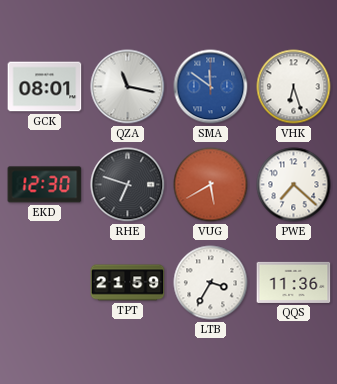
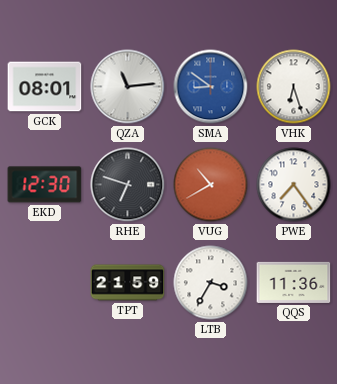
QZA: 11:17 -> 11:14 (128, 87)
SMA: 11:51 -> 8:51 (211, 87)
VUG: 5:40 -> 10:40 (211, 185)
PWE: 7:22 -> 7:24 (294, 185)
